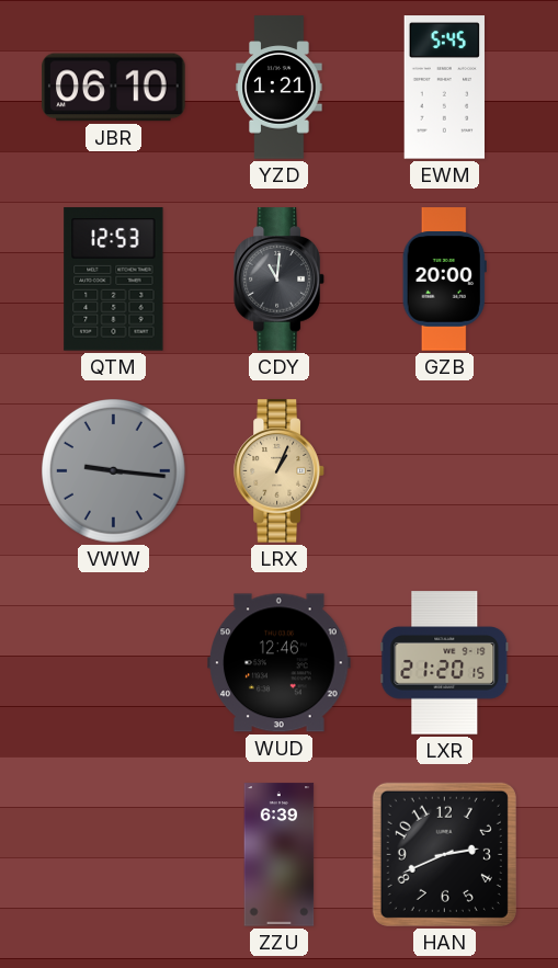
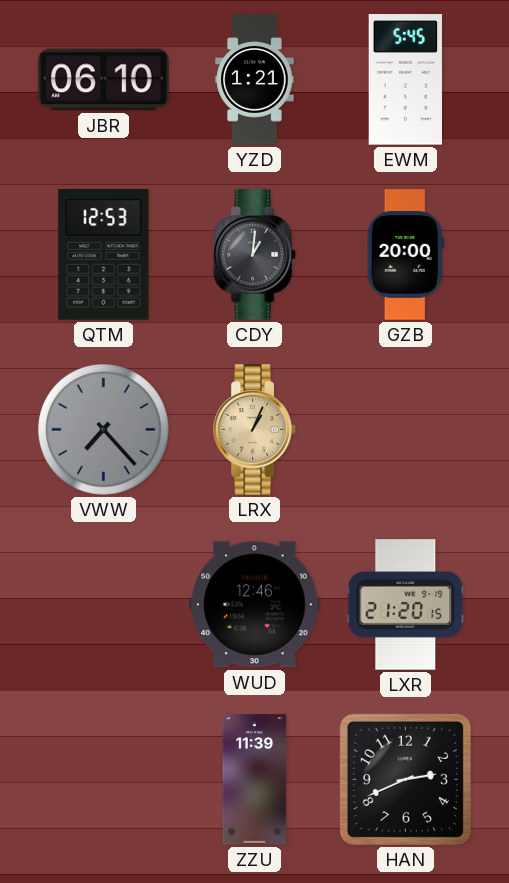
CDY: 11:01 -> 1:01 (255, 255)
VWW: 9:16 -> 7:23 (104, 430)
ZZU: 6:39 -> 11:39 (255, 780)
